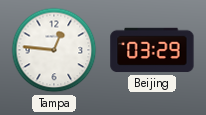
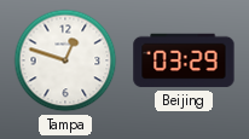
Tampa: 12:46 -> 12:48 (65, 60)
